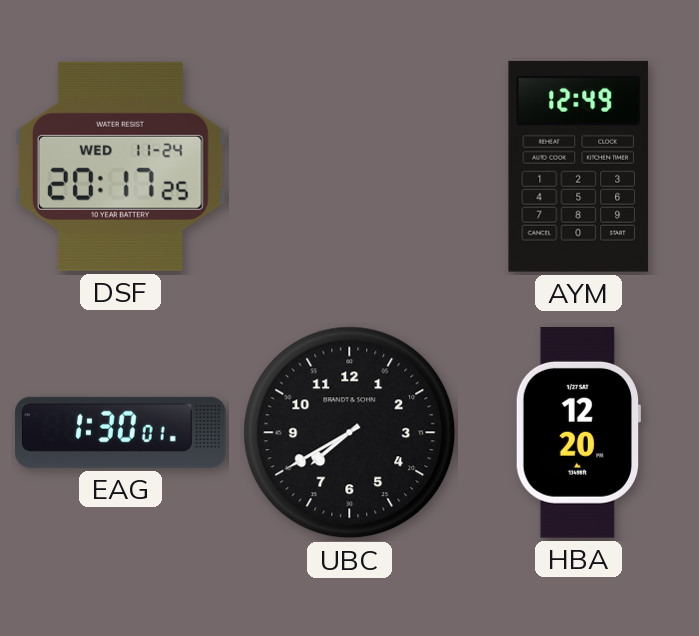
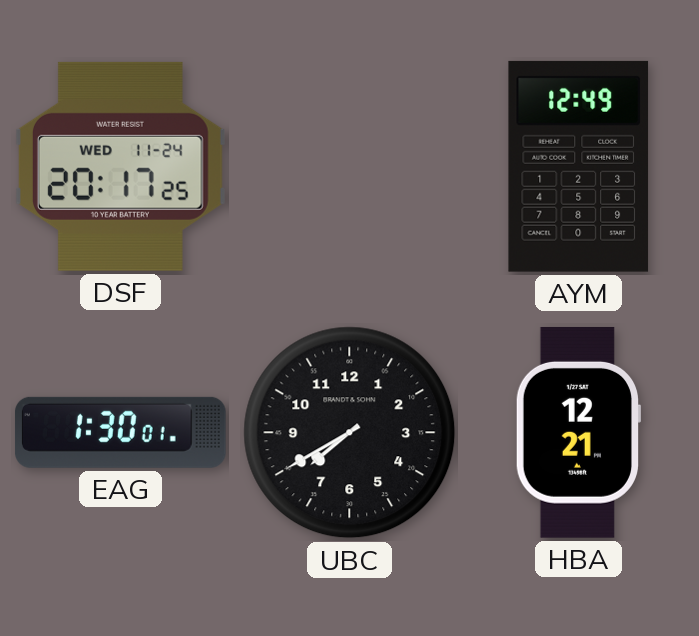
HBA: 12:20 -> 12:21 (578, 432)
